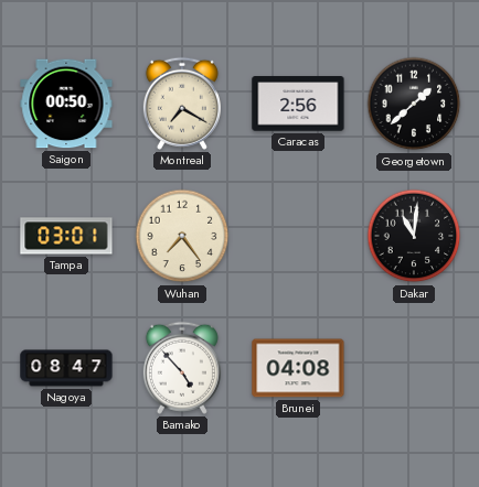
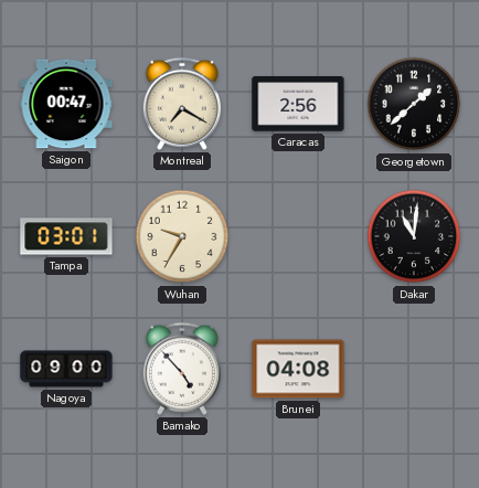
Saigon: 00:50 -> 00:47 (66, 104)
Wuhan: 7:24 -> 9:35 (182, 236)
Nagoya: 08:47 -> 09:00 (66, 369)
